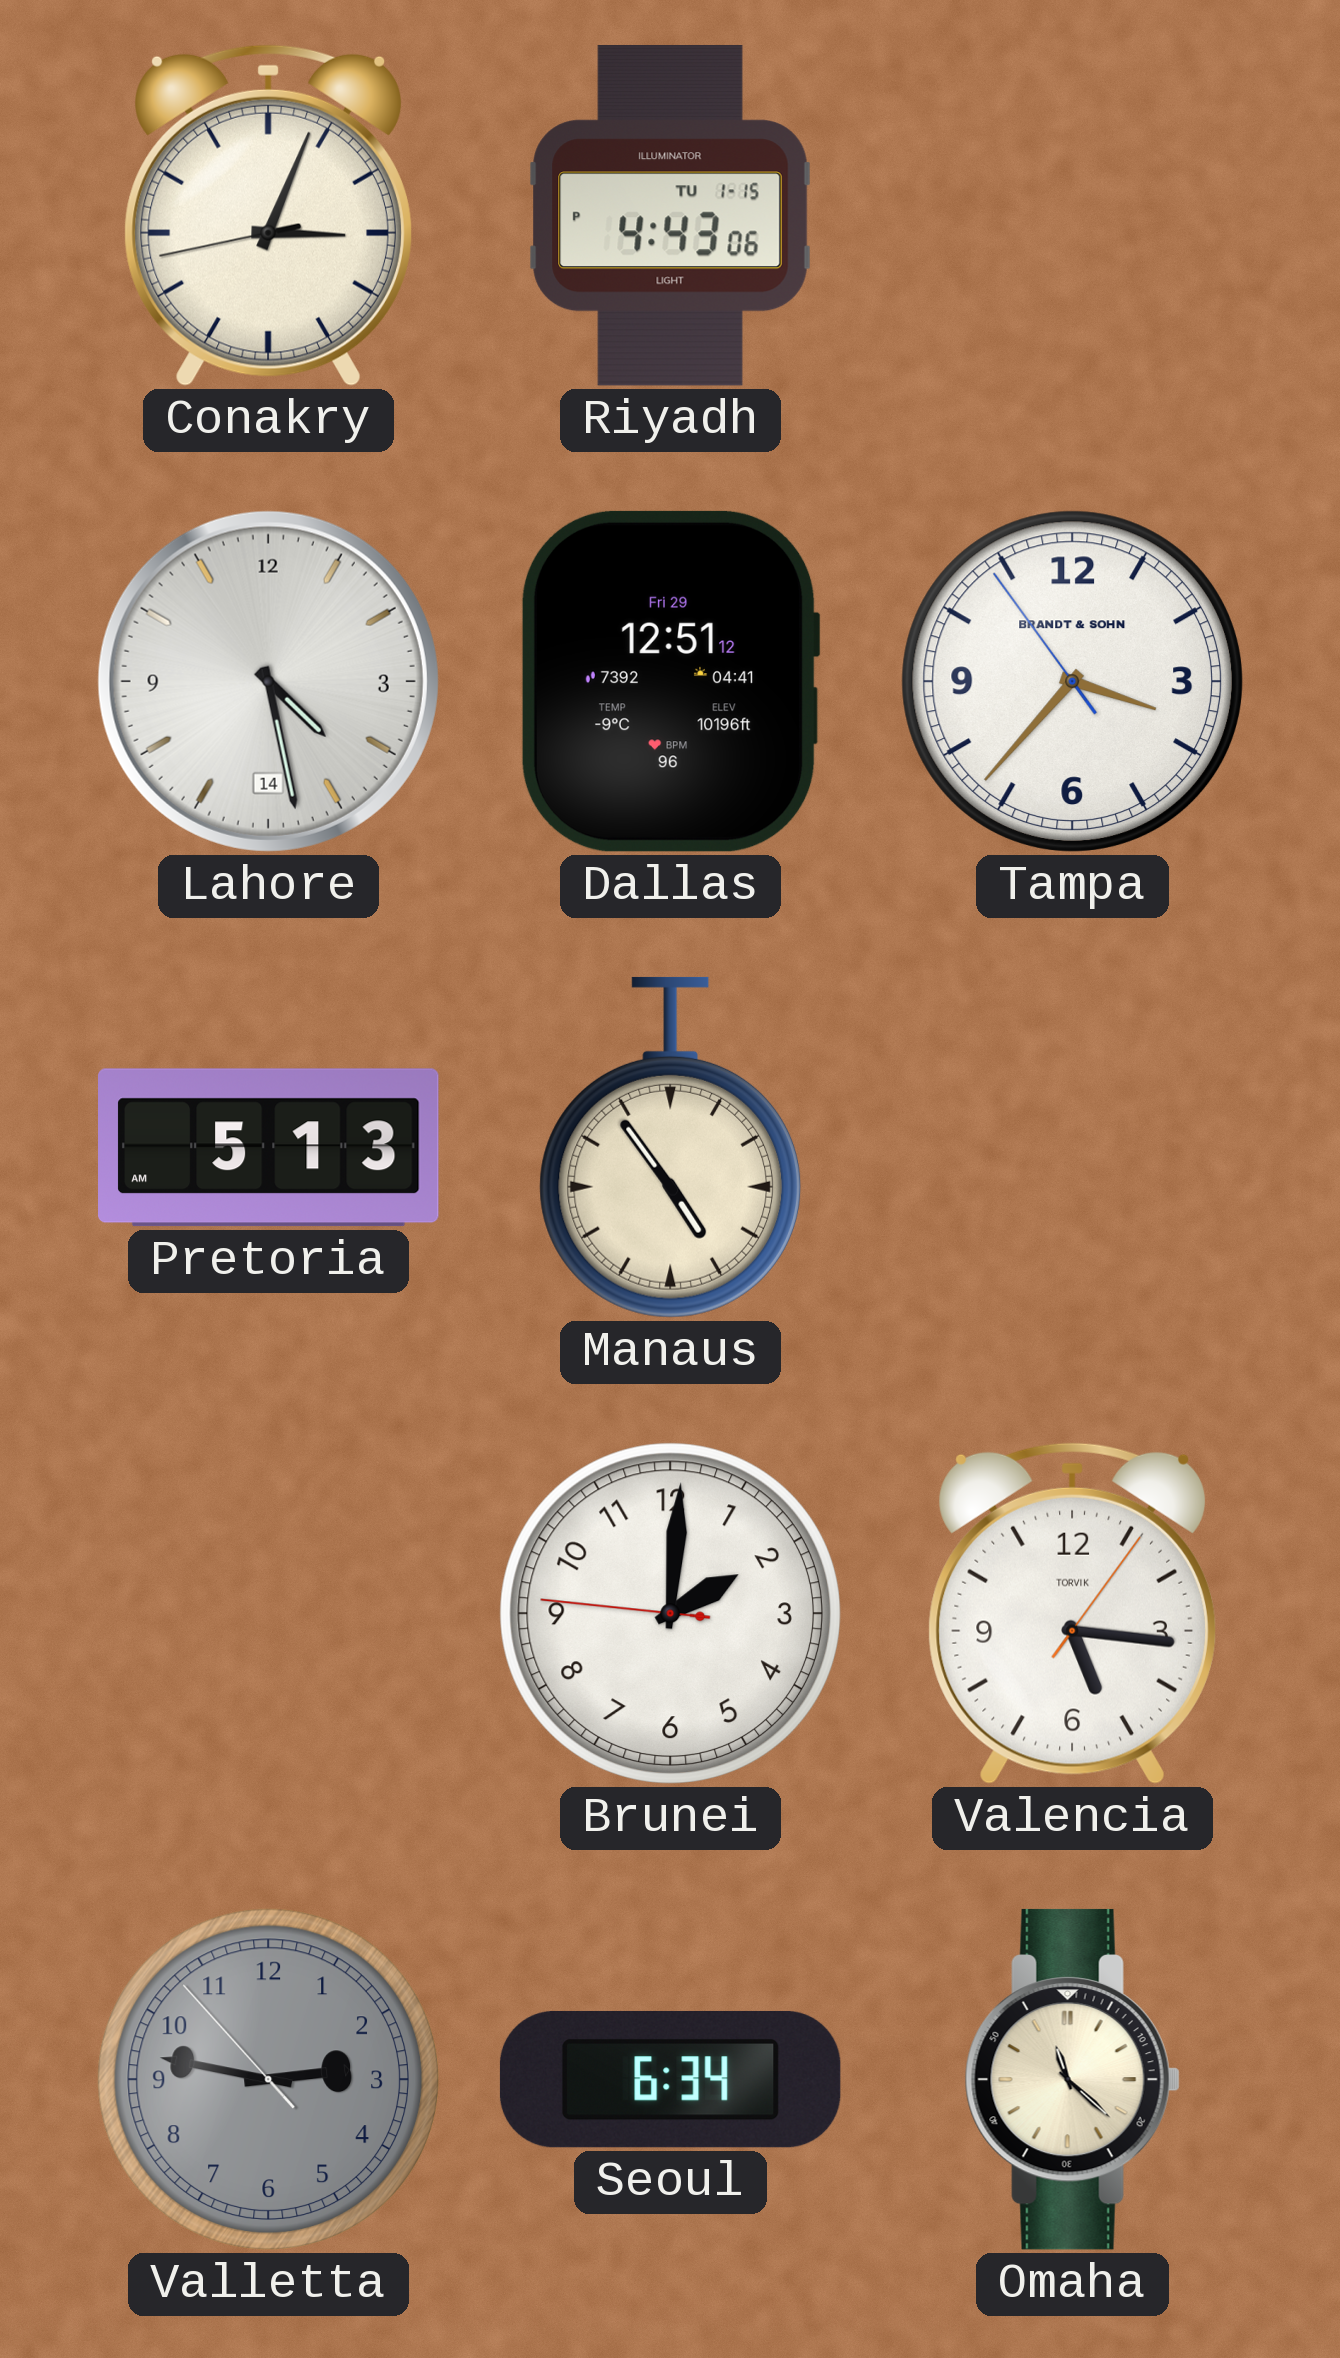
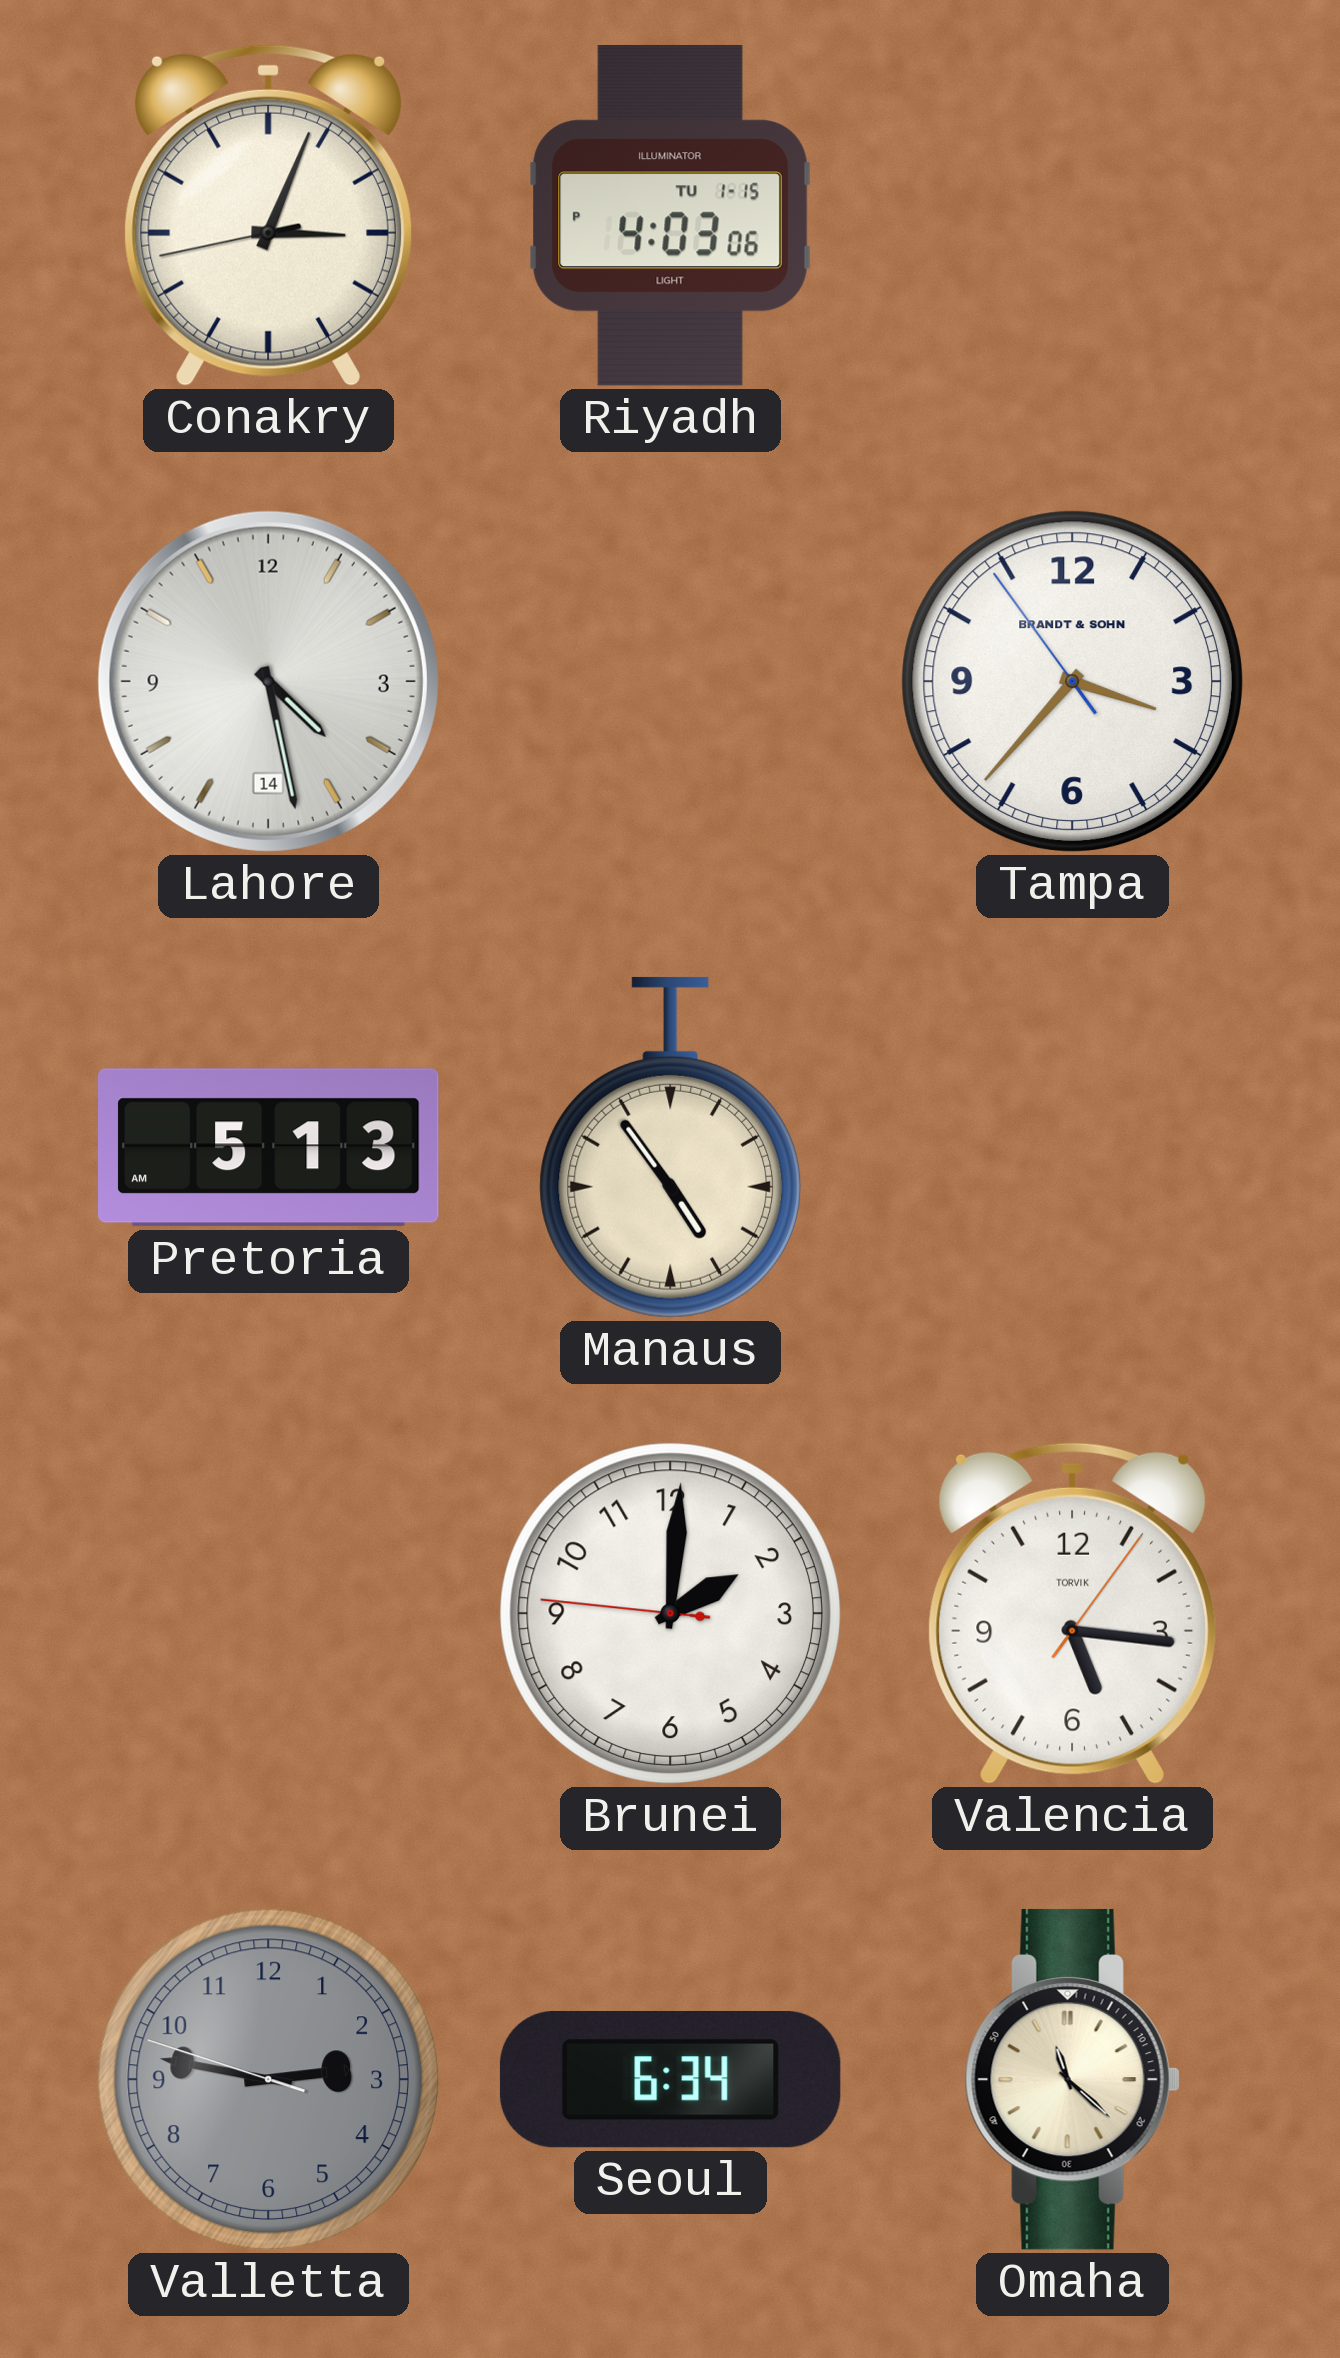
Riyadh: 4:43 -> 4:03 (670, 215)
Dallas: 12:51 -> none (670, 681)
Valletta: 2:46:53 -> 2:46:48 (268, 2079)
